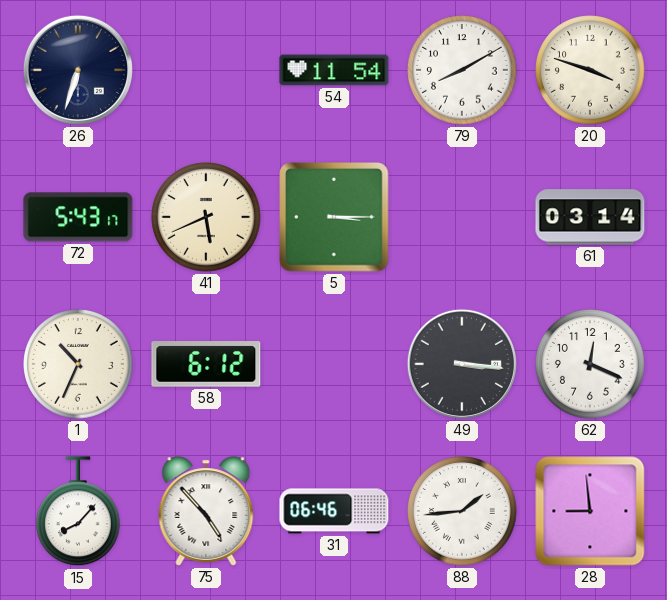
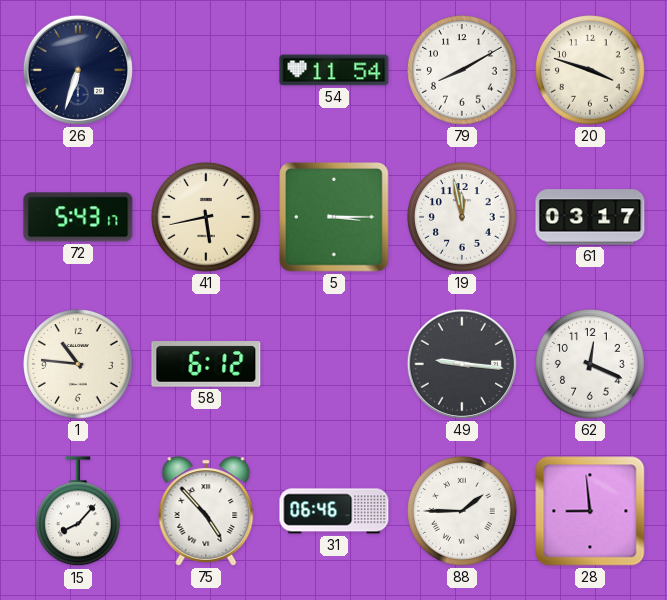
41: 5:41 -> 5:43 (206, 217)
19: none -> 11:58 (462, 217)
61: 03:14 -> 03:17 (590, 217)
1: 10:34 -> 10:46 (78, 364)
49: 3:16 -> 9:16 (462, 364)
88: 1:44 -> 1:45 (462, 511)
